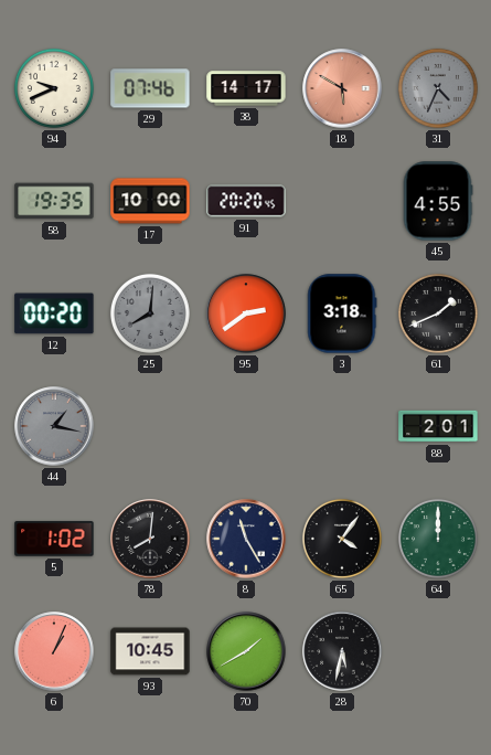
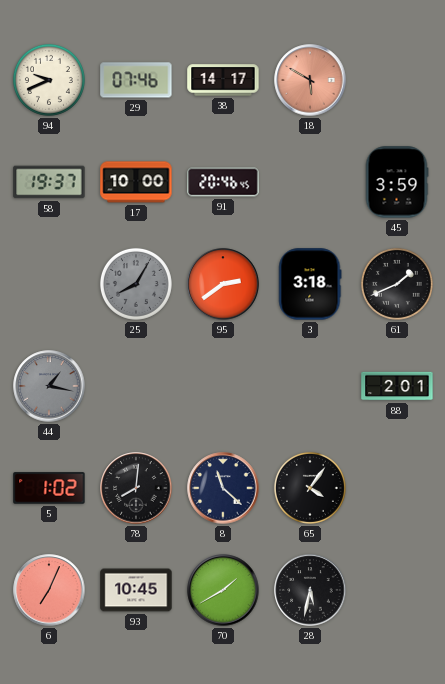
31: 4:34 -> none (438, 88)
58: 19:35 -> 19:37 (49, 182)
91: 20:20 -> 20:46 (223, 182)
45: 4:55 -> 3:59 (397, 182)
12: 00:20 -> none (54, 313)
25: 8:01 -> 8:05 (136, 284)
8: 11:25 -> 11:22 (223, 488)
64: 12:00 -> none (438, 539)
6: 1:04 -> 7:04 (49, 590)
